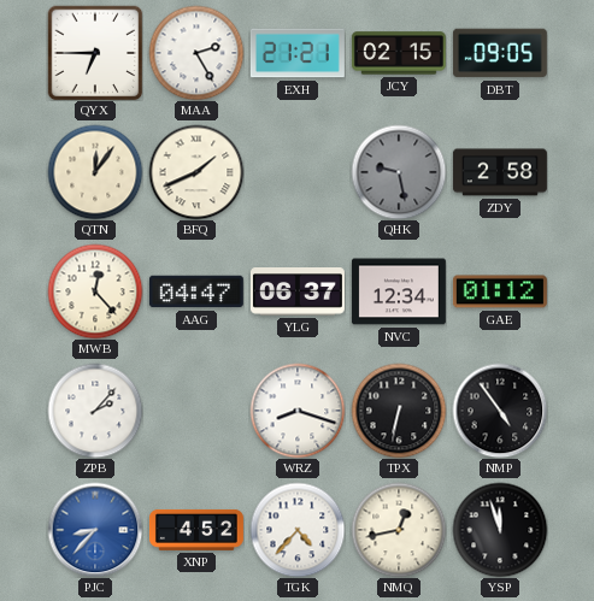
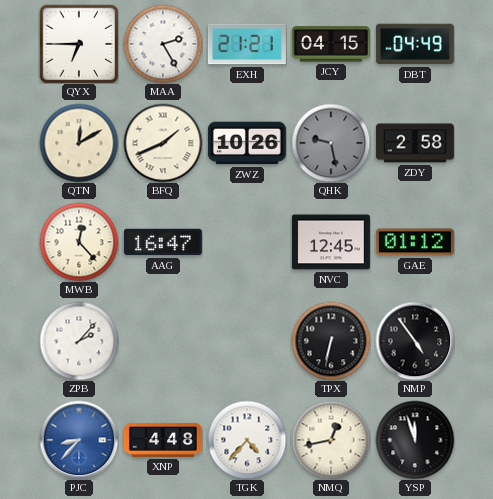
JCY: 02:15 -> 04:15 (331, 44)
DBT: 09:05 -> 04:49 (415, 44)
QTN: 12:06 -> 12:10 (79, 143)
ZWZ: none -> 10:26 (247, 143)
AAG: 04:47 -> 16:47 (163, 242)
YLG: 06:37 -> none (298, 291)
NVC: 12:34 -> 12:45 (331, 242)
WRZ: 8:18 -> none (298, 411)
XNP: 4:52 -> 4:48 (163, 440)
